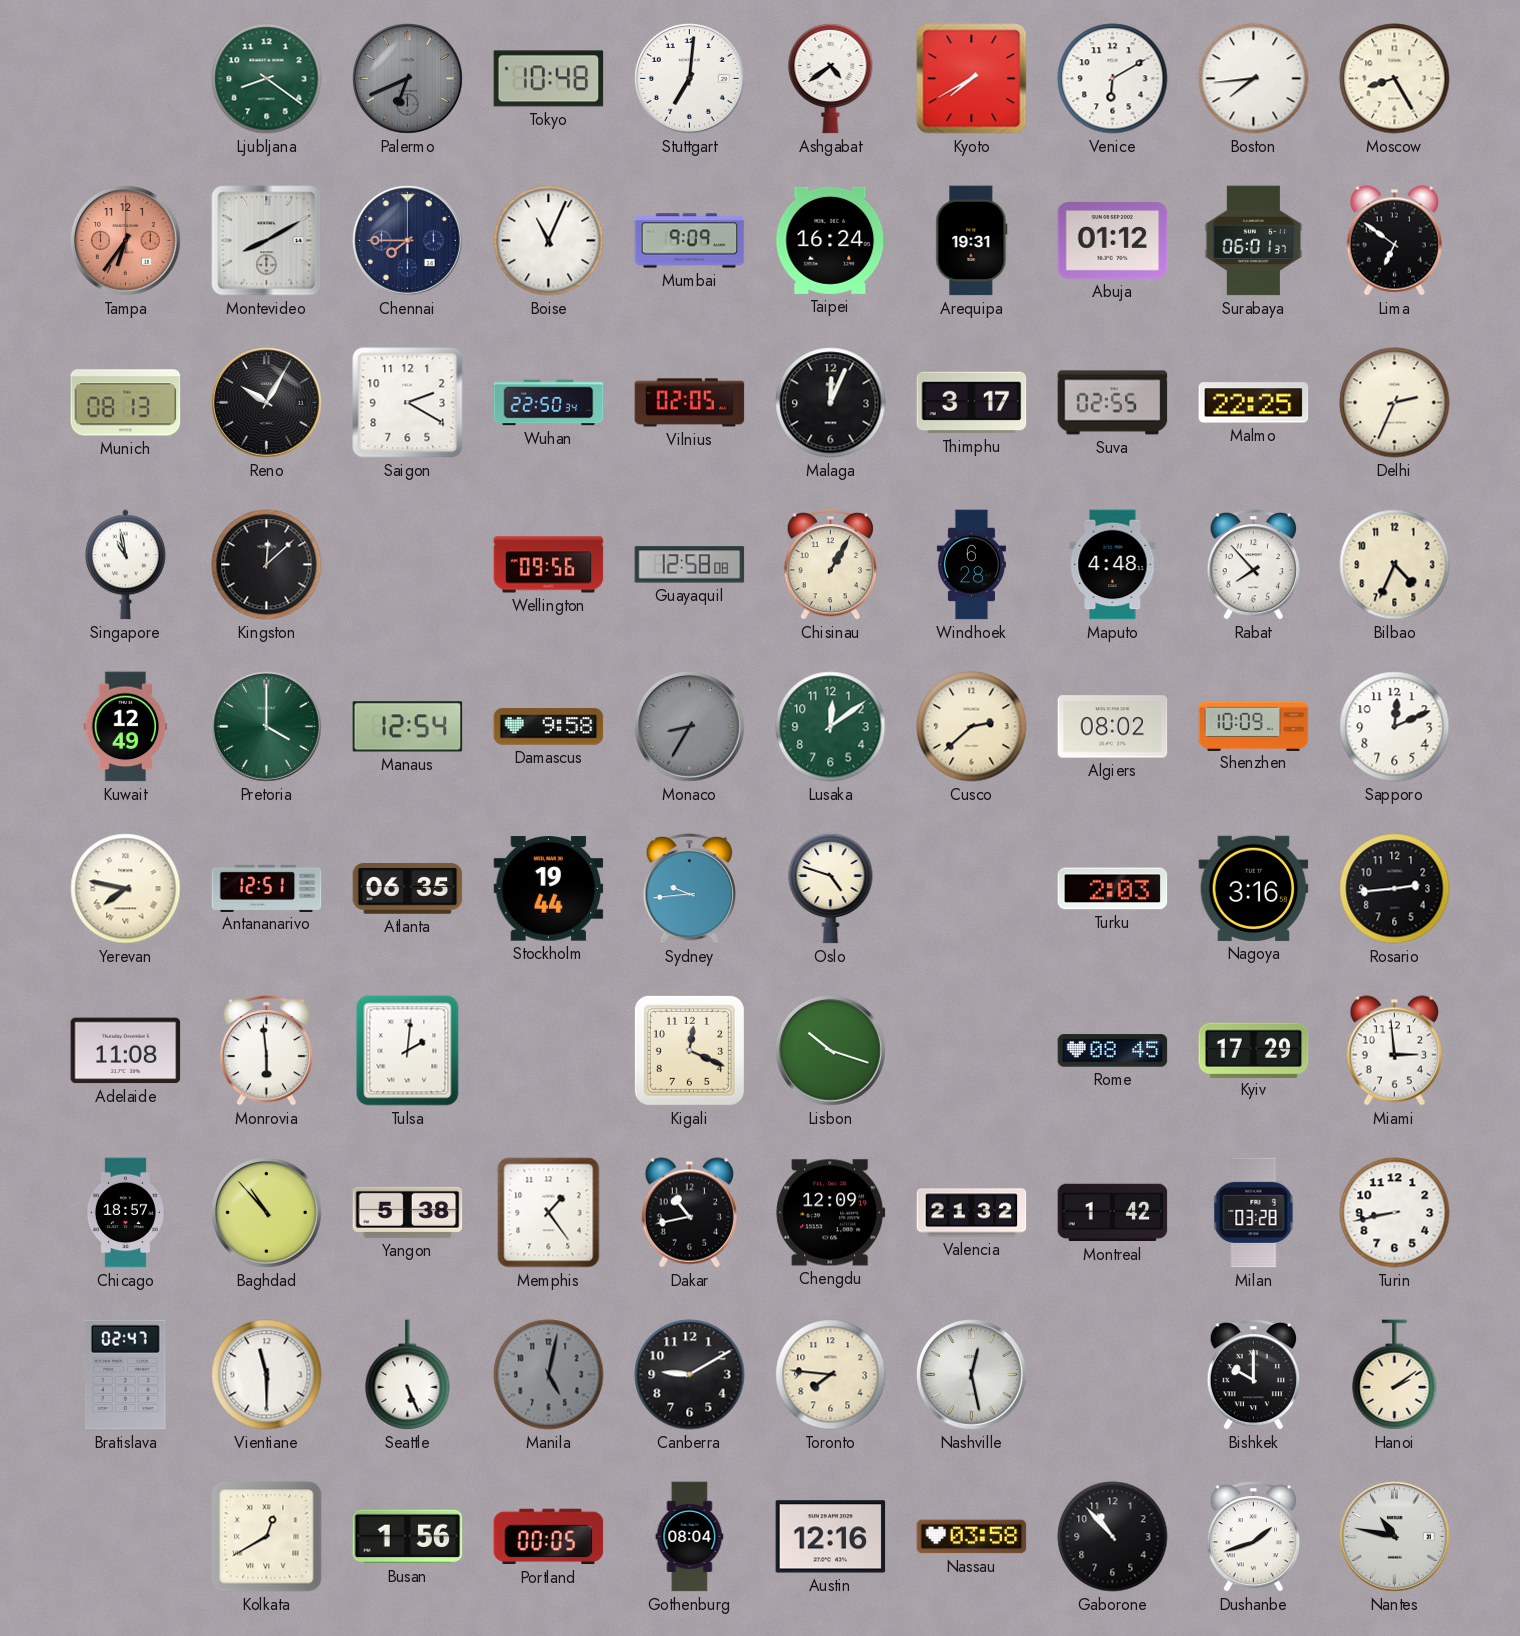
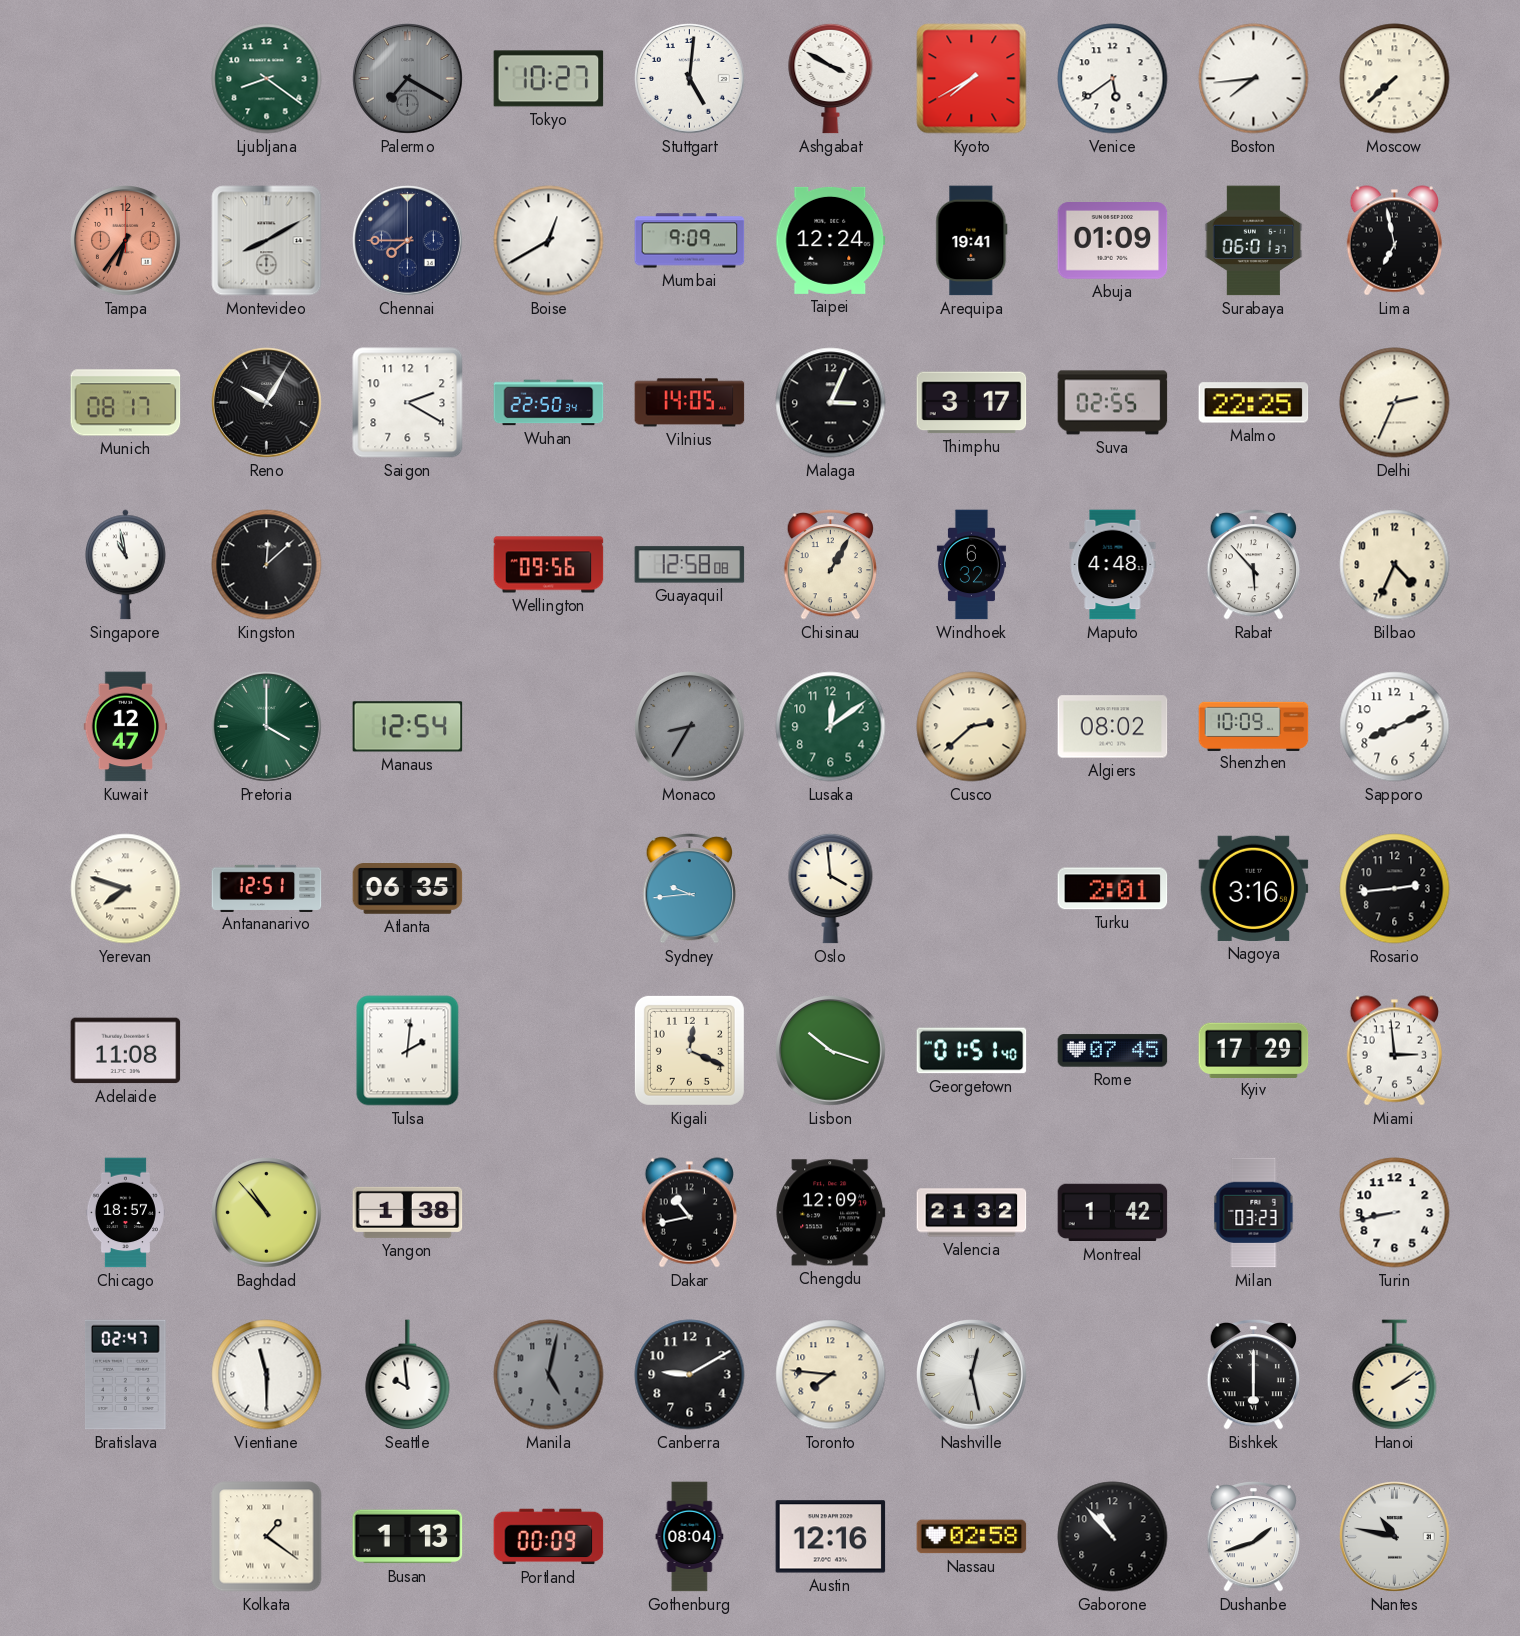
Palermo: 6:41 -> 7:20 (408, 79)
Tokyo: 10:48 -> 10:27 (549, 79)
Stuttgart: 7:01 -> 5:01 (690, 79)
Ashgabat: 4:39 -> 3:50 (831, 78)
Venice: 6:10 -> 5:39 (1113, 79)
Moscow: 8:25 -> 7:38 (1395, 79)
Boise: 11:04 -> 12:40 (549, 241)
Taipei: 16:24 -> 12:24 (831, 240)
Arequipa: 19:31 -> 19:41 (972, 241)
Abuja: 01:12 -> 01:09 (1113, 241)
Lima: 6:51 -> 6:58 (1394, 241)
Munich: 08:13 -> 08:17 (126, 403)
Vilnius: 02:05 -> 14:05 (690, 403)
Malaga: 12:04 -> 3:04 (831, 403)
Windhoek: 6:28 -> 6:32 (971, 565)
Rabat: 7:53 -> 5:53 (1253, 564)
Kuwait: 12:49 -> 12:47 (126, 727)
Damascus: 9:58 -> none (549, 727)
Sapporo: 12:11 -> 8:11 (1395, 727)
Yerevan: 7:47 -> 7:48 (126, 889)
Stockholm: 19:44 -> none (549, 889)
Oslo: 4:48 -> 3:59 (831, 888)
Turku: 2:03 -> 2:01 (1113, 889)
Monrovia: 5:59 -> none (266, 1050)
Georgetown: none -> 01:51 (972, 1051)
Rome: 08:45 -> 07:45 (1113, 1051)
Yangon: 5:38 -> 1:38 (408, 1212)
Memphis: 1:24 -> none (549, 1213)
Milan: 03:28 -> 03:23 (1254, 1213)
Seattle: 5:26 -> 9:59 (408, 1375)
Bishkek: 10:00 -> 6:00 (1253, 1374)
Kolkata: 12:40 -> 1:21 (267, 1537)
Busan: 1:56 -> 1:13 (408, 1537)
Portland: 00:05 -> 00:09 (549, 1537)
Nassau: 03:58 -> 02:58 (972, 1537)
